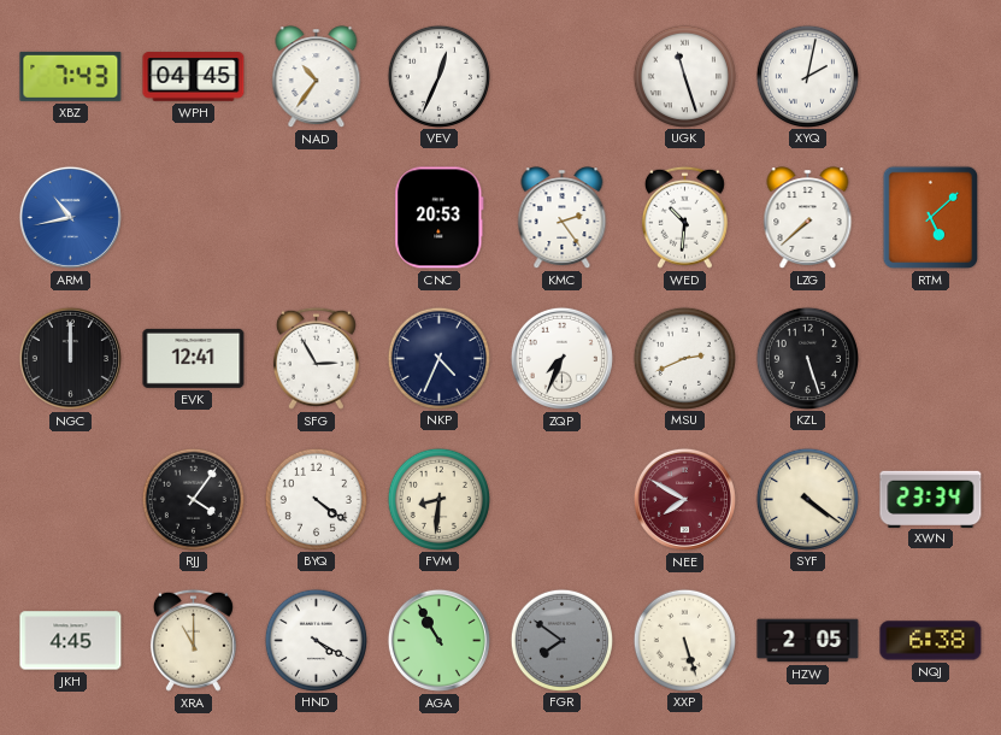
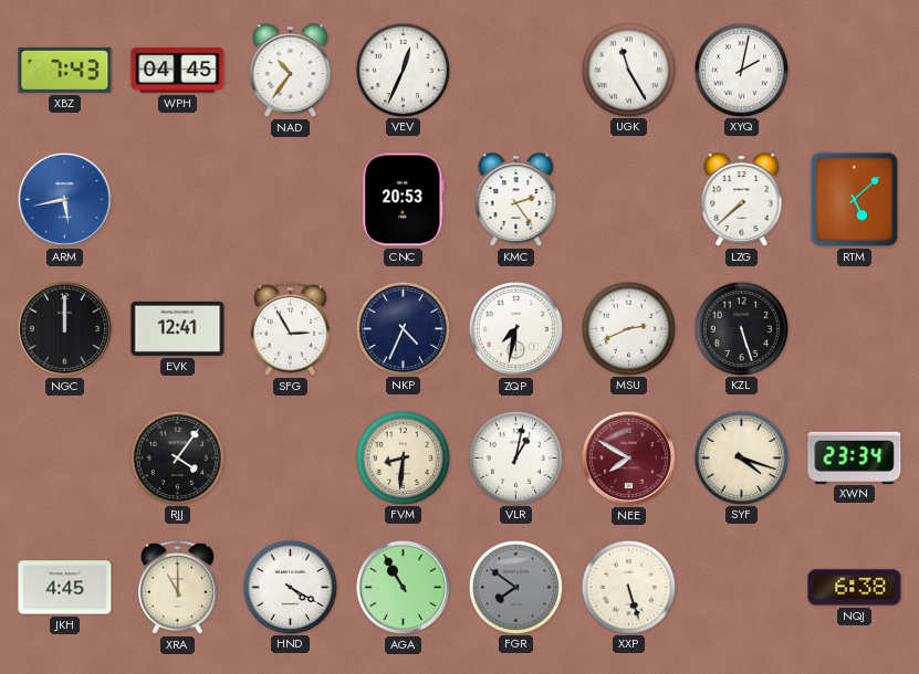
UGK: 11:27 -> 11:25 (628, 70)
ARM: 10:43 -> 5:43 (64, 199)
WED: 10:31 -> none (684, 217)
ZQP: 7:34 -> 7:32 (515, 328)
BYQ: 4:21 -> none (316, 499)
VLR: none -> 1:02 (515, 457)
SYF: 4:21 -> 4:18 (741, 457)
HZW: 2:05 -> none (808, 641)
